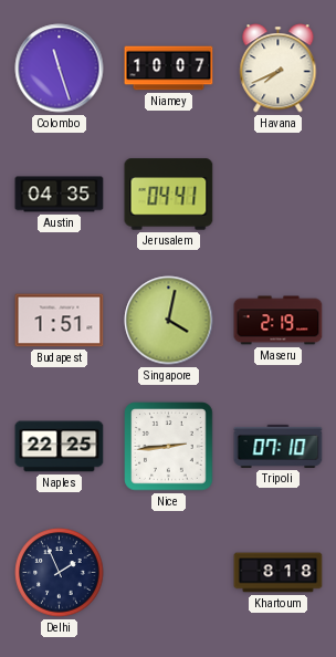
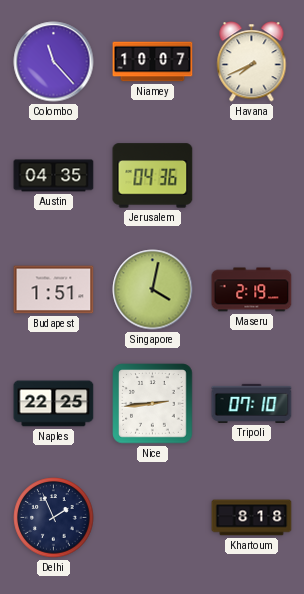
Colombo: 11:27 -> 11:23 (54, 62)
Jerusalem: 04:41 -> 04:36 (153, 176)
